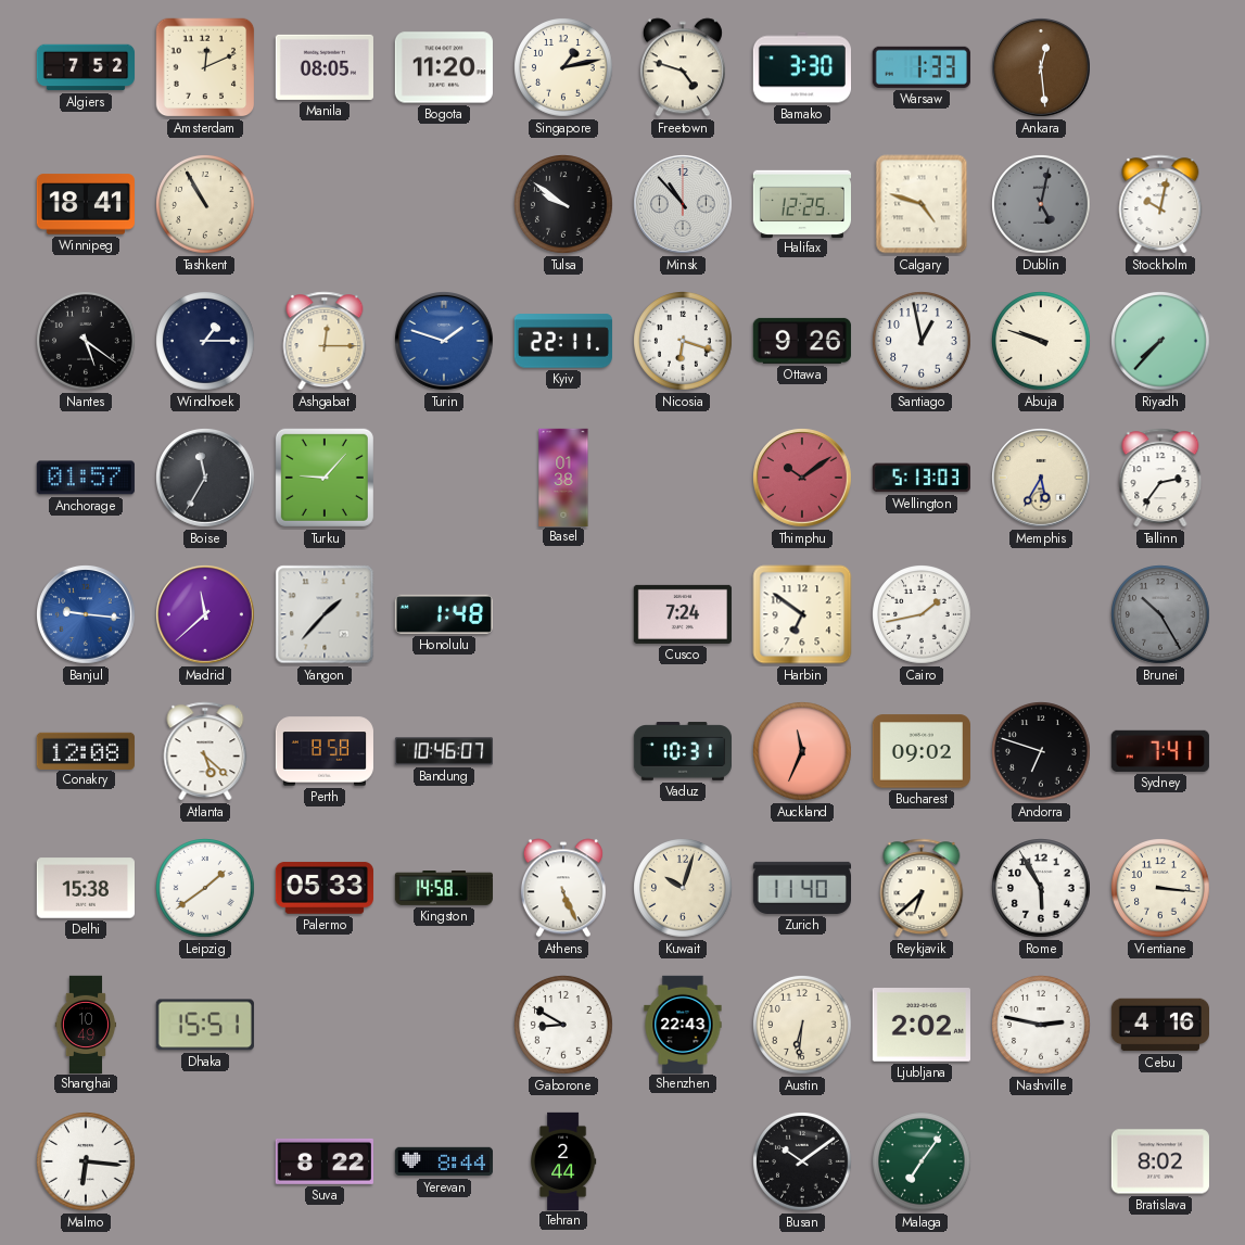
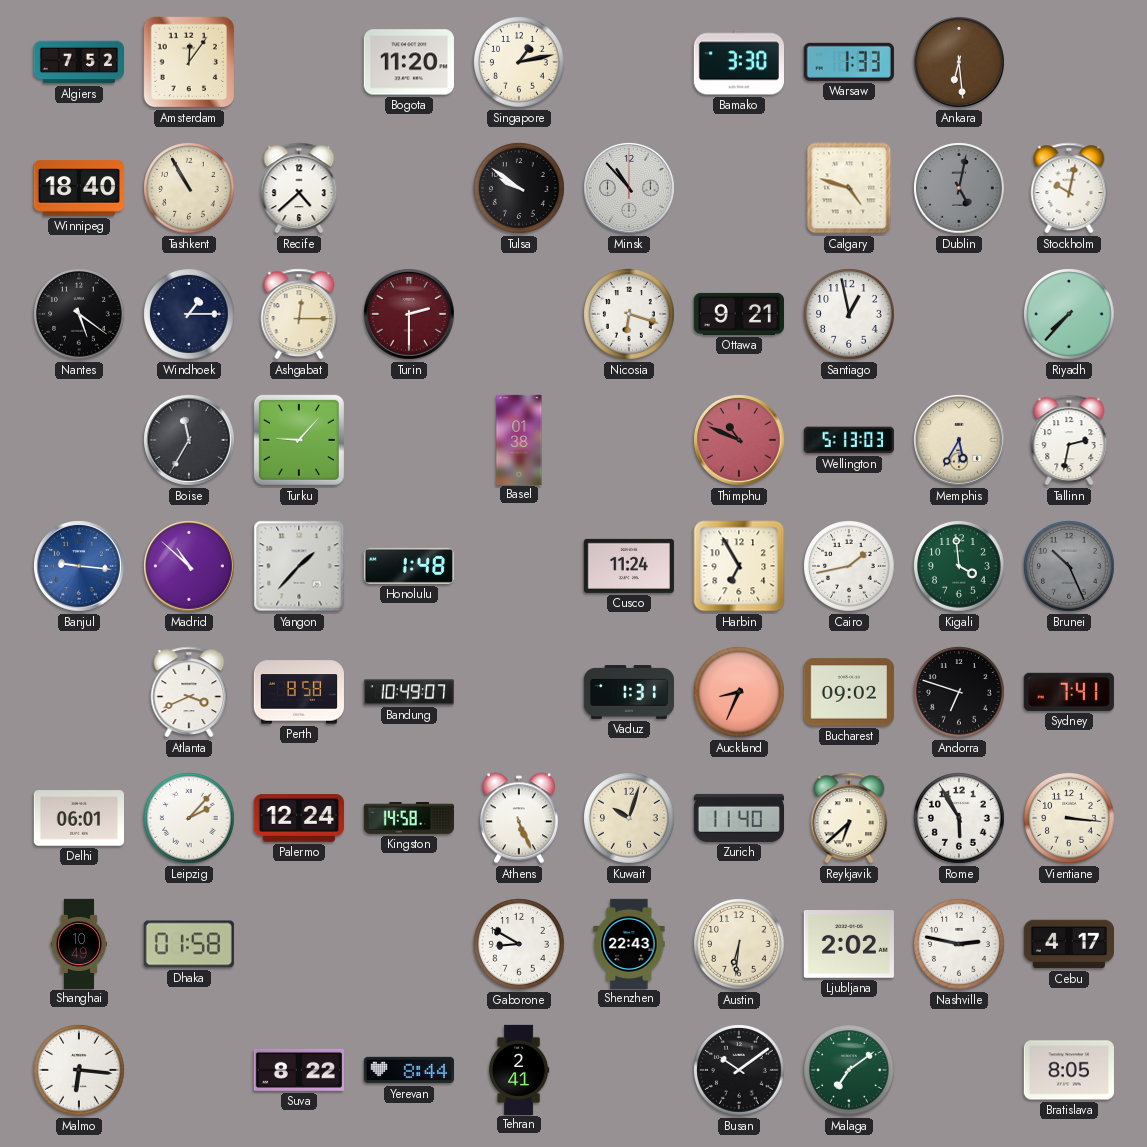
Amsterdam: 12:11 -> 12:06 (189, 62)
Manila: 08:05 -> none (325, 67)
Freetown: 4:48 -> none (683, 67)
Ankara: 12:29 -> 6:29 (960, 63)
Winnipeg: 18:41 -> 18:40 (79, 188)
Recife: none -> 4:38 (299, 188)
Halifax: 12:25 -> none (801, 203)
Turin: 1:48 -> 2:30 (410, 315)
Turin dial: blue -> burgundy (410, 315)
Kyiv: 22:11 -> none (563, 341)
Ottawa: 9:26 -> 9:21 (739, 314)
Abuja: 9:48 -> none (1041, 341)
Anchorage: 01:57 -> none (86, 478)
Thimphu: 10:09 -> 10:49 (740, 441)
Tallinn: 2:36 -> 2:32 (1069, 440)
Madrid: 11:38 -> 10:52 (190, 567)
Cusco: 7:24 -> 11:24 (629, 566)
Harbin: 6:51 -> 6:55 (739, 566)
Kigali: none -> 3:59 (959, 566)
Brunei: 10:25 -> 10:26 (1069, 566)
Conakry: 12:08 -> none (86, 750)
Atlanta: 5:22 -> 3:41 (189, 692)
Bandung: 10:46 -> 10:49 (408, 692)
Vaduz: 10:31 -> 1:31 (628, 692)
Auckland: 11:34 -> 8:34 (739, 692)
Delhi: 15:38 -> 06:01 (78, 818)
Leipzig: 1:39 -> 2:07 (189, 818)
Palermo: 05:33 -> 12:24 (299, 818)
Dhaka: 15:51 -> 01:58 (189, 944)
Cebu: 4:16 -> 4:17 (1068, 944)
Tehran: 2:44 -> 2:41 (519, 1069)
Malaga: 7:06 -> 7:09 (849, 1070)
Bratislava: 8:02 -> 8:05 (1069, 1070)
